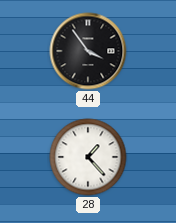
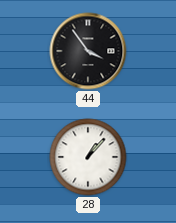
28: 1:23 -> 1:07 (88, 157)
